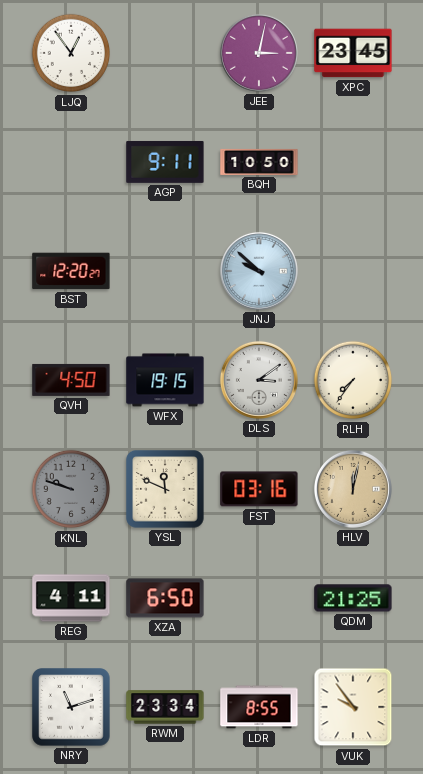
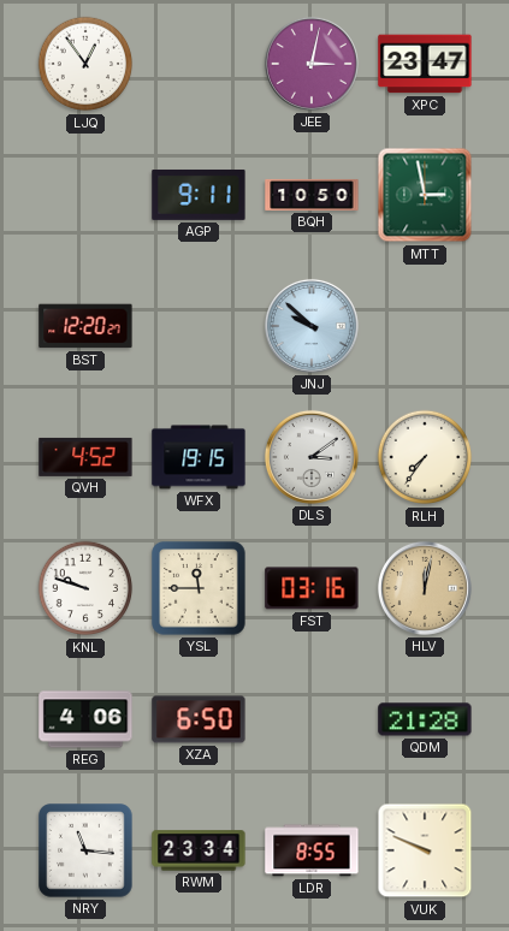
XPC: 23:45 -> 23:47 (425, 64)
MTT: none -> 2:58 (425, 195)
QVH: 4:50 -> 4:52 (85, 457)
KNL dial: grey -> white (85, 588)
YSL: 11:49 -> 11:45 (199, 588)
REG: 4:11 -> 4:06 (85, 719)
QDM: 21:25 -> 21:28 (425, 719)
NRY: 11:12 -> 11:16 (85, 850)
VUK: 9:54 -> 9:49 (425, 850)
